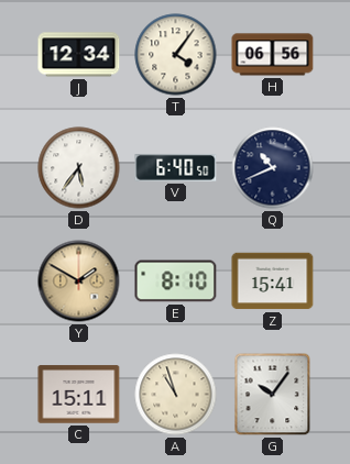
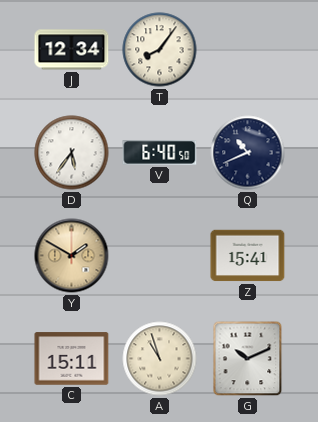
T: 4:06 -> 8:06 (160, 50)
H: 06:56 -> none (273, 55)
E: 8:10 -> none (176, 281)
G: 10:06 -> 10:11 (248, 359)
